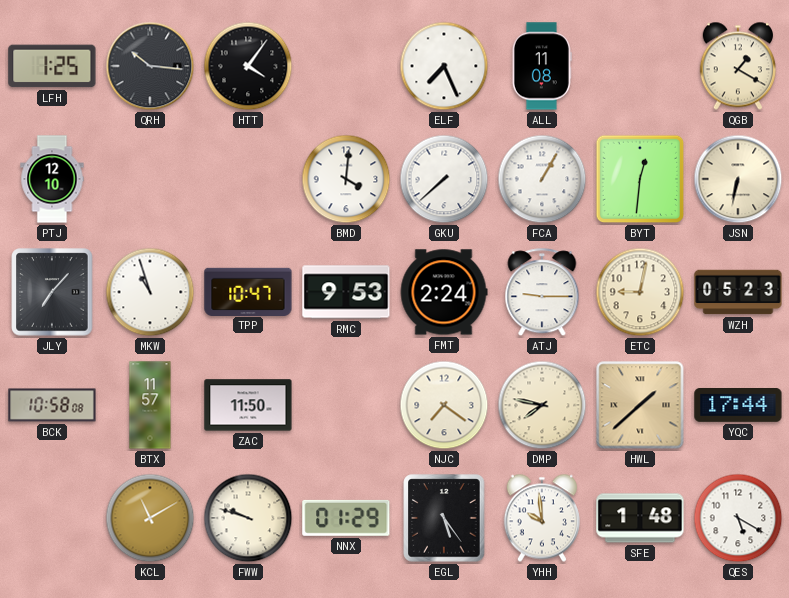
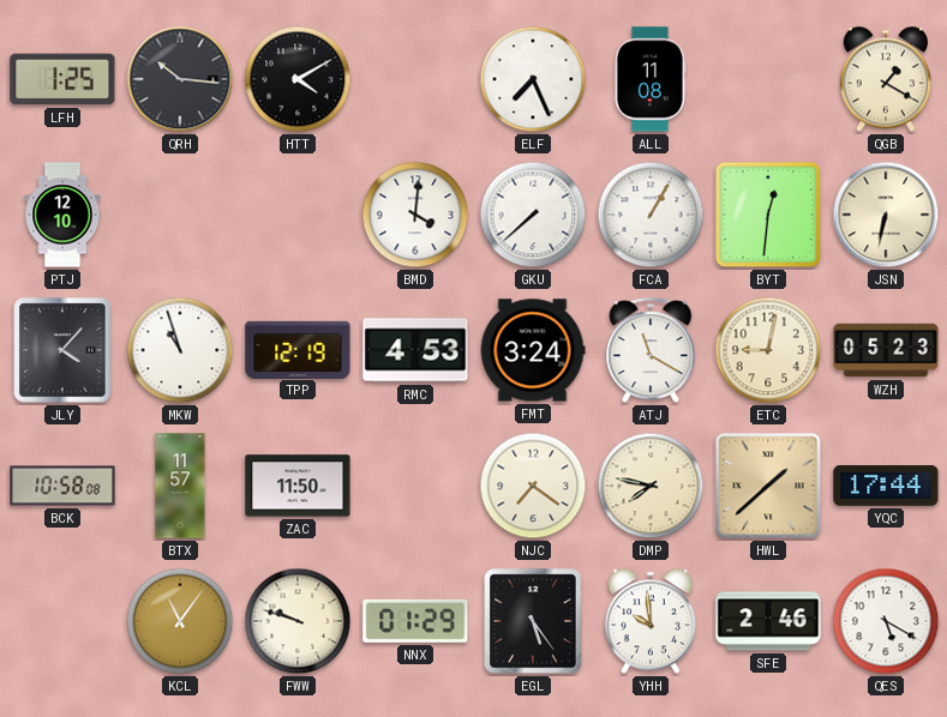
HTT: 4:06 -> 4:10 (298, 79)
JLY: 7:07 -> 4:07 (62, 350)
TPP: 10:47 -> 12:19 (298, 349)
RMC: 9:53 -> 4:53 (415, 350)
FMT: 2:24 -> 3:24 (533, 350)
ATJ: 9:15 -> 11:20 (651, 351)
KCL: 11:10 -> 11:06 (180, 621)
SFE: 1:48 -> 2:46 (768, 621)
